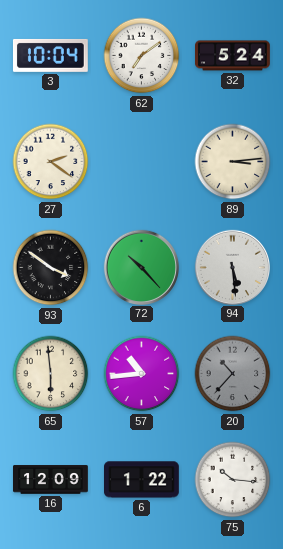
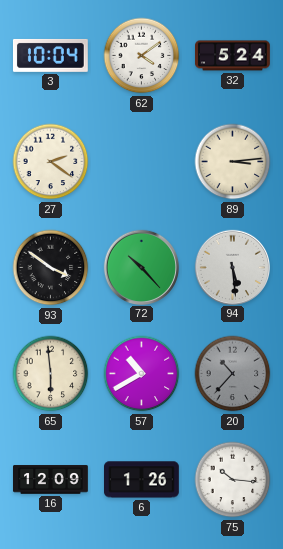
62: 7:09 -> 4:09 (142, 56)
57: 10:44 -> 10:40 (142, 374)
6: 1:22 -> 1:26 (142, 480)
